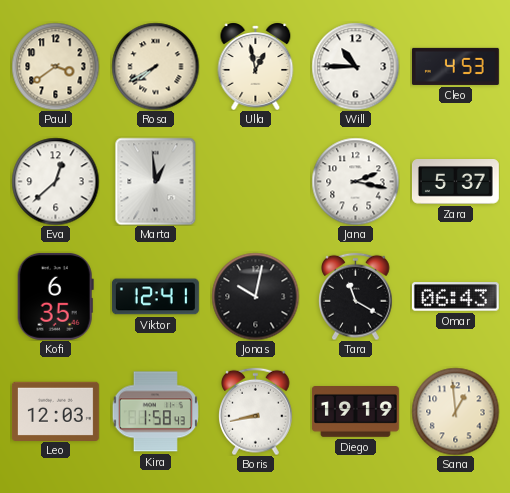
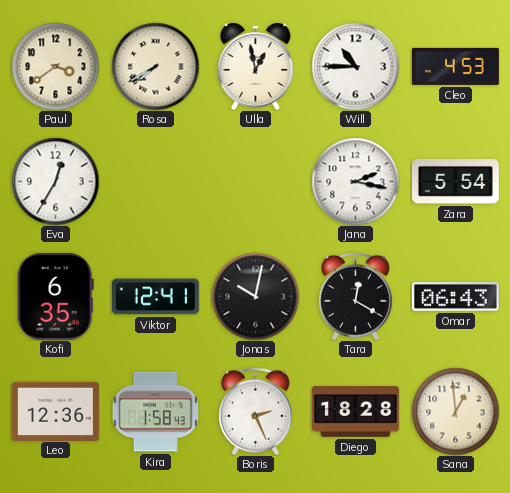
Eva: 12:38 -> 12:35 (55, 181)
Marta: 12:59 -> none (156, 181)
Zara: 5:37 -> 5:54 (455, 182)
Tara: 11:20 -> 12:20 (356, 296)
Leo: 12:03 -> 12:36 (55, 411)
Boris: 8:43 -> 2:26 (256, 411)
Diego: 19:19 -> 18:28 (355, 412)
